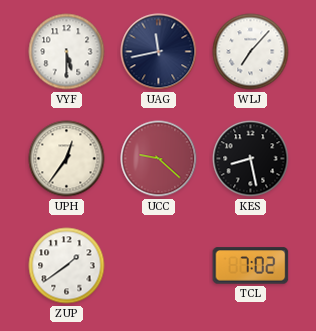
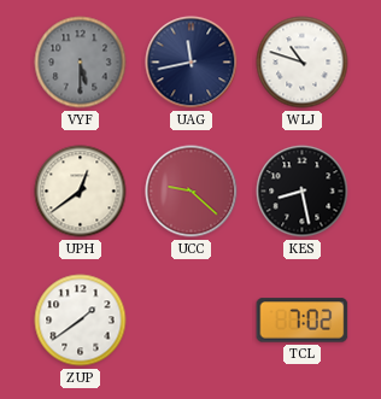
VYF dial: white -> grey (81, 63)
WLJ: 7:07 -> 10:48 (303, 63)
UPH: 12:36 -> 12:39 (81, 192)
